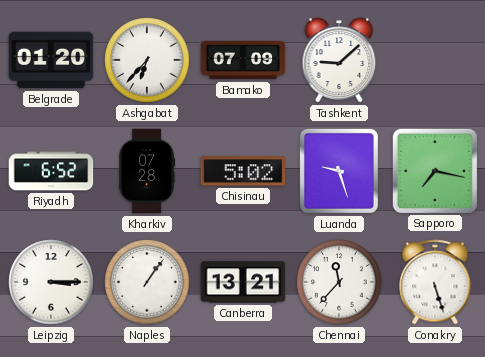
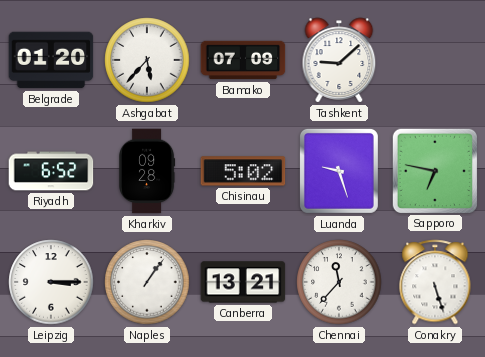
Ashgabat: 6:37 -> 5:37 (147, 60)
Kharkiv: 07:28 -> 09:28 (148, 171)
Sapporo: 7:17 -> 6:47 (434, 170)
